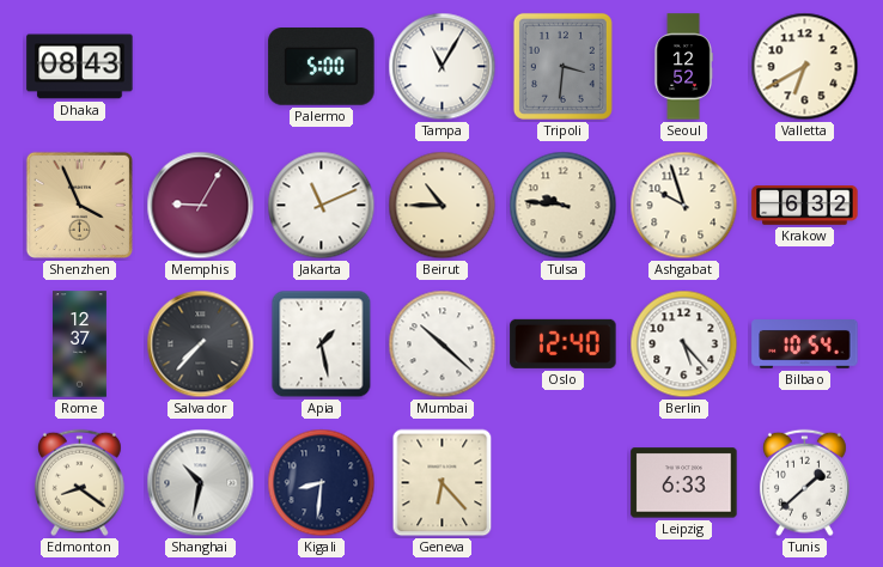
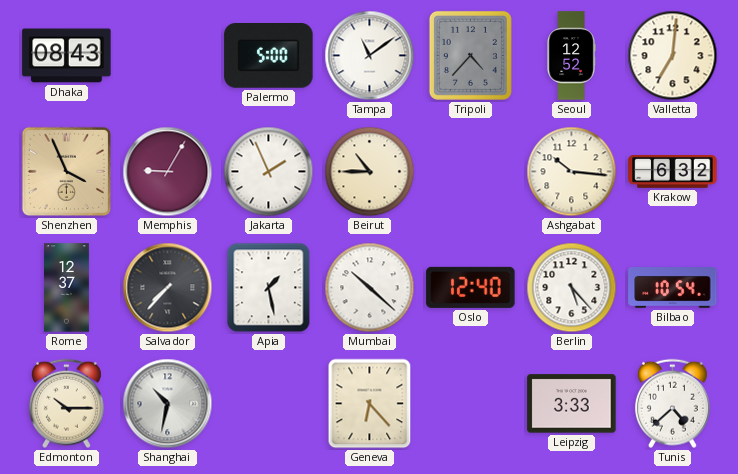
Tampa: 11:05 -> 11:09 (370, 56)
Tripoli: 3:31 -> 4:37 (470, 55)
Valletta: 6:40 -> 7:01 (673, 56)
Jakarta: 11:11 -> 1:56 (269, 172)
Tulsa: 9:46 -> none (564, 206)
Ashgabat: 9:57 -> 10:16 (572, 172)
Edmonton: 8:21 -> 10:15 (66, 404)
Kigali: 8:31 -> none (322, 483)
Leipzig: 6:33 -> 3:33 (572, 404)
Tunis: 1:38 -> 4:38 (672, 404)
